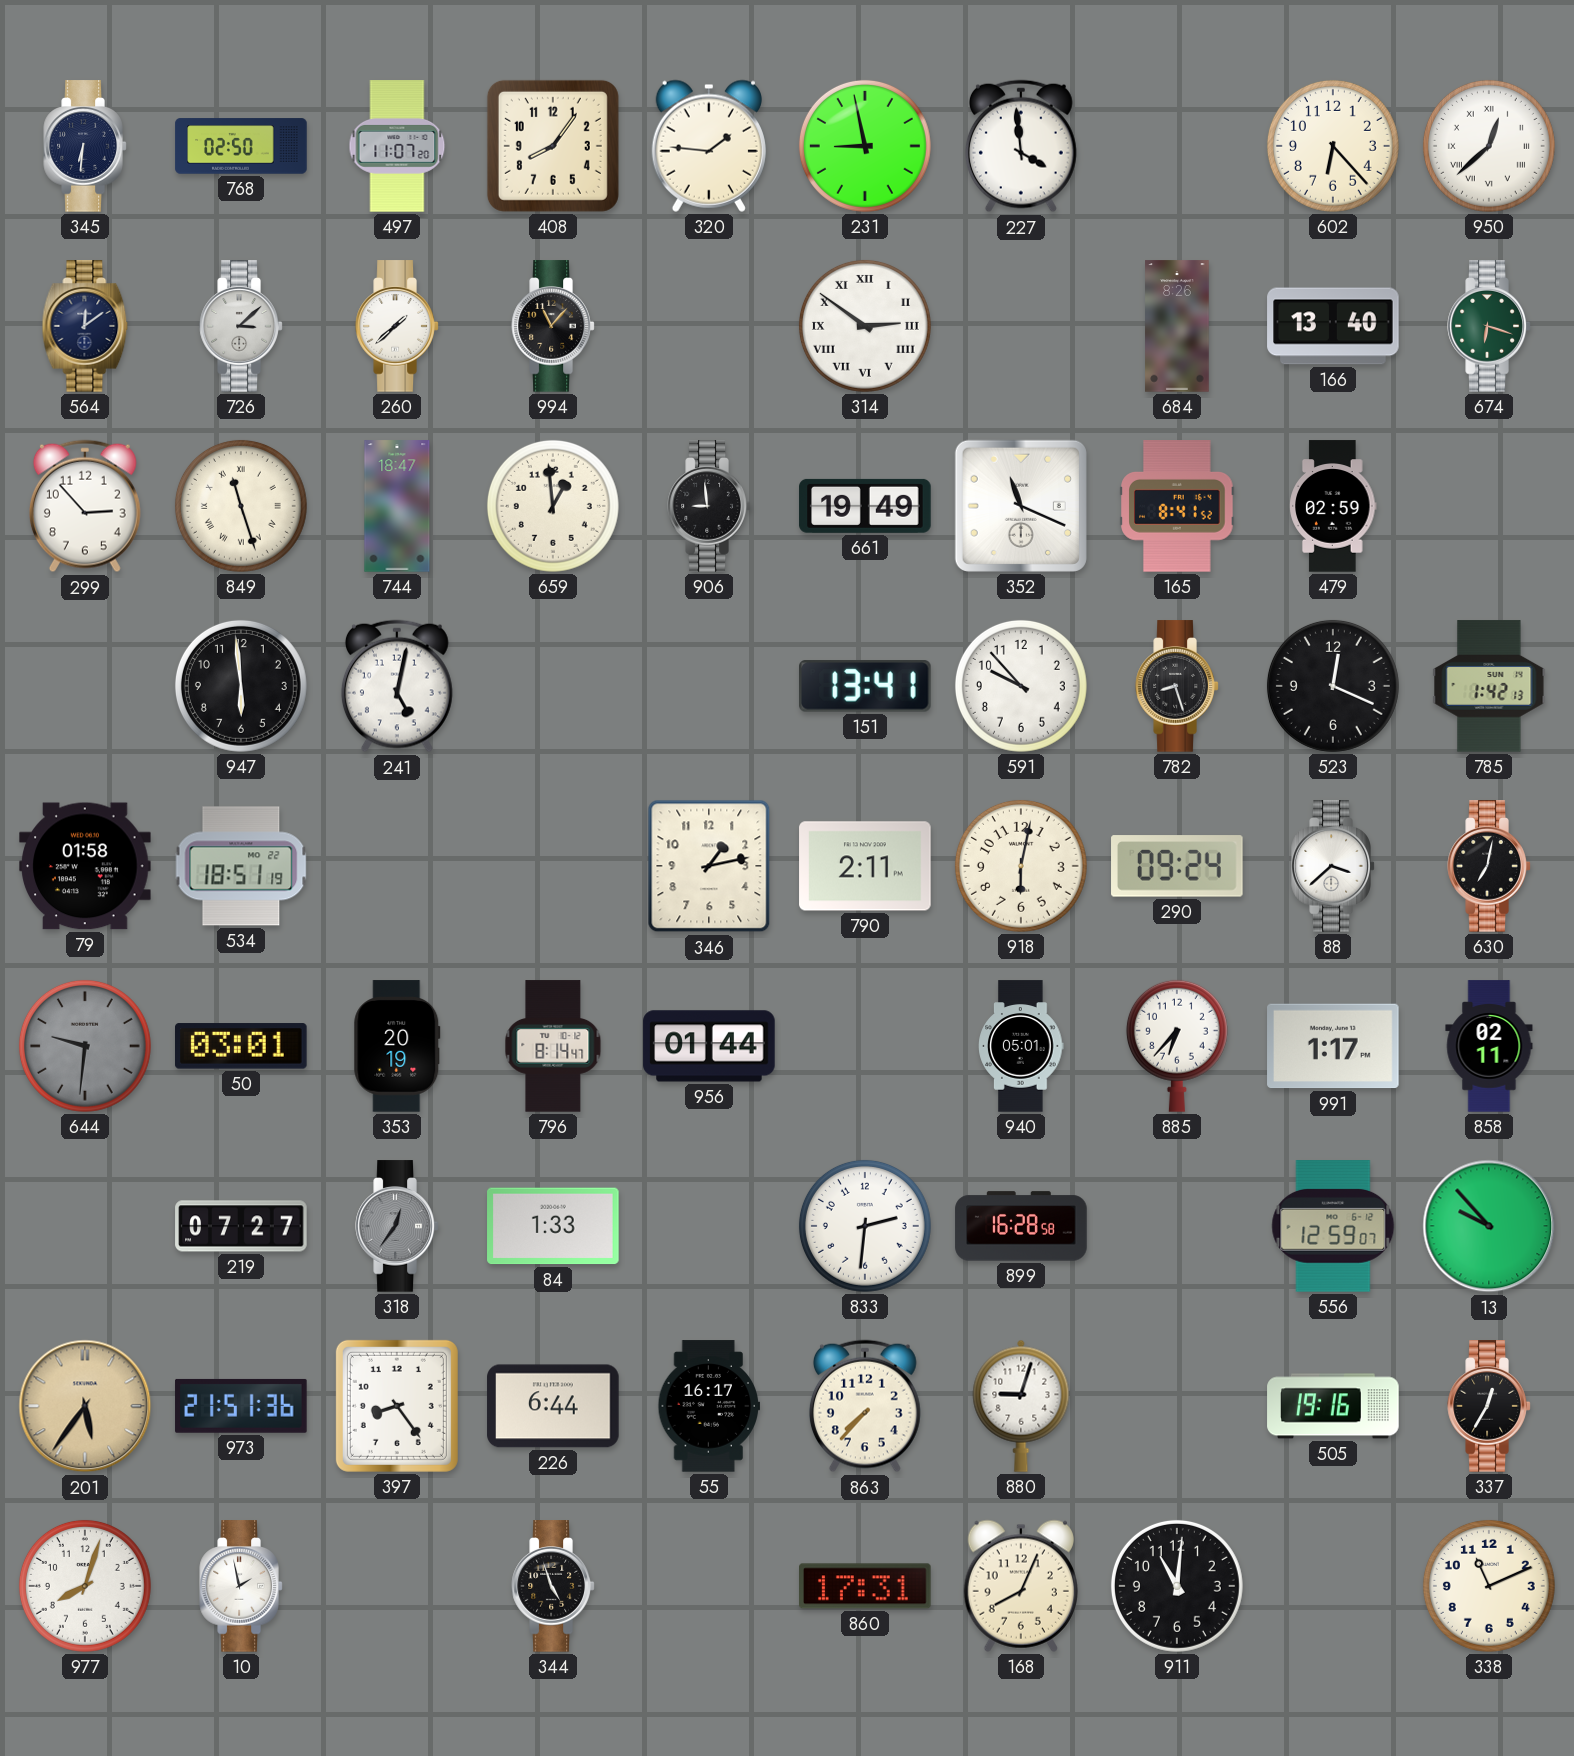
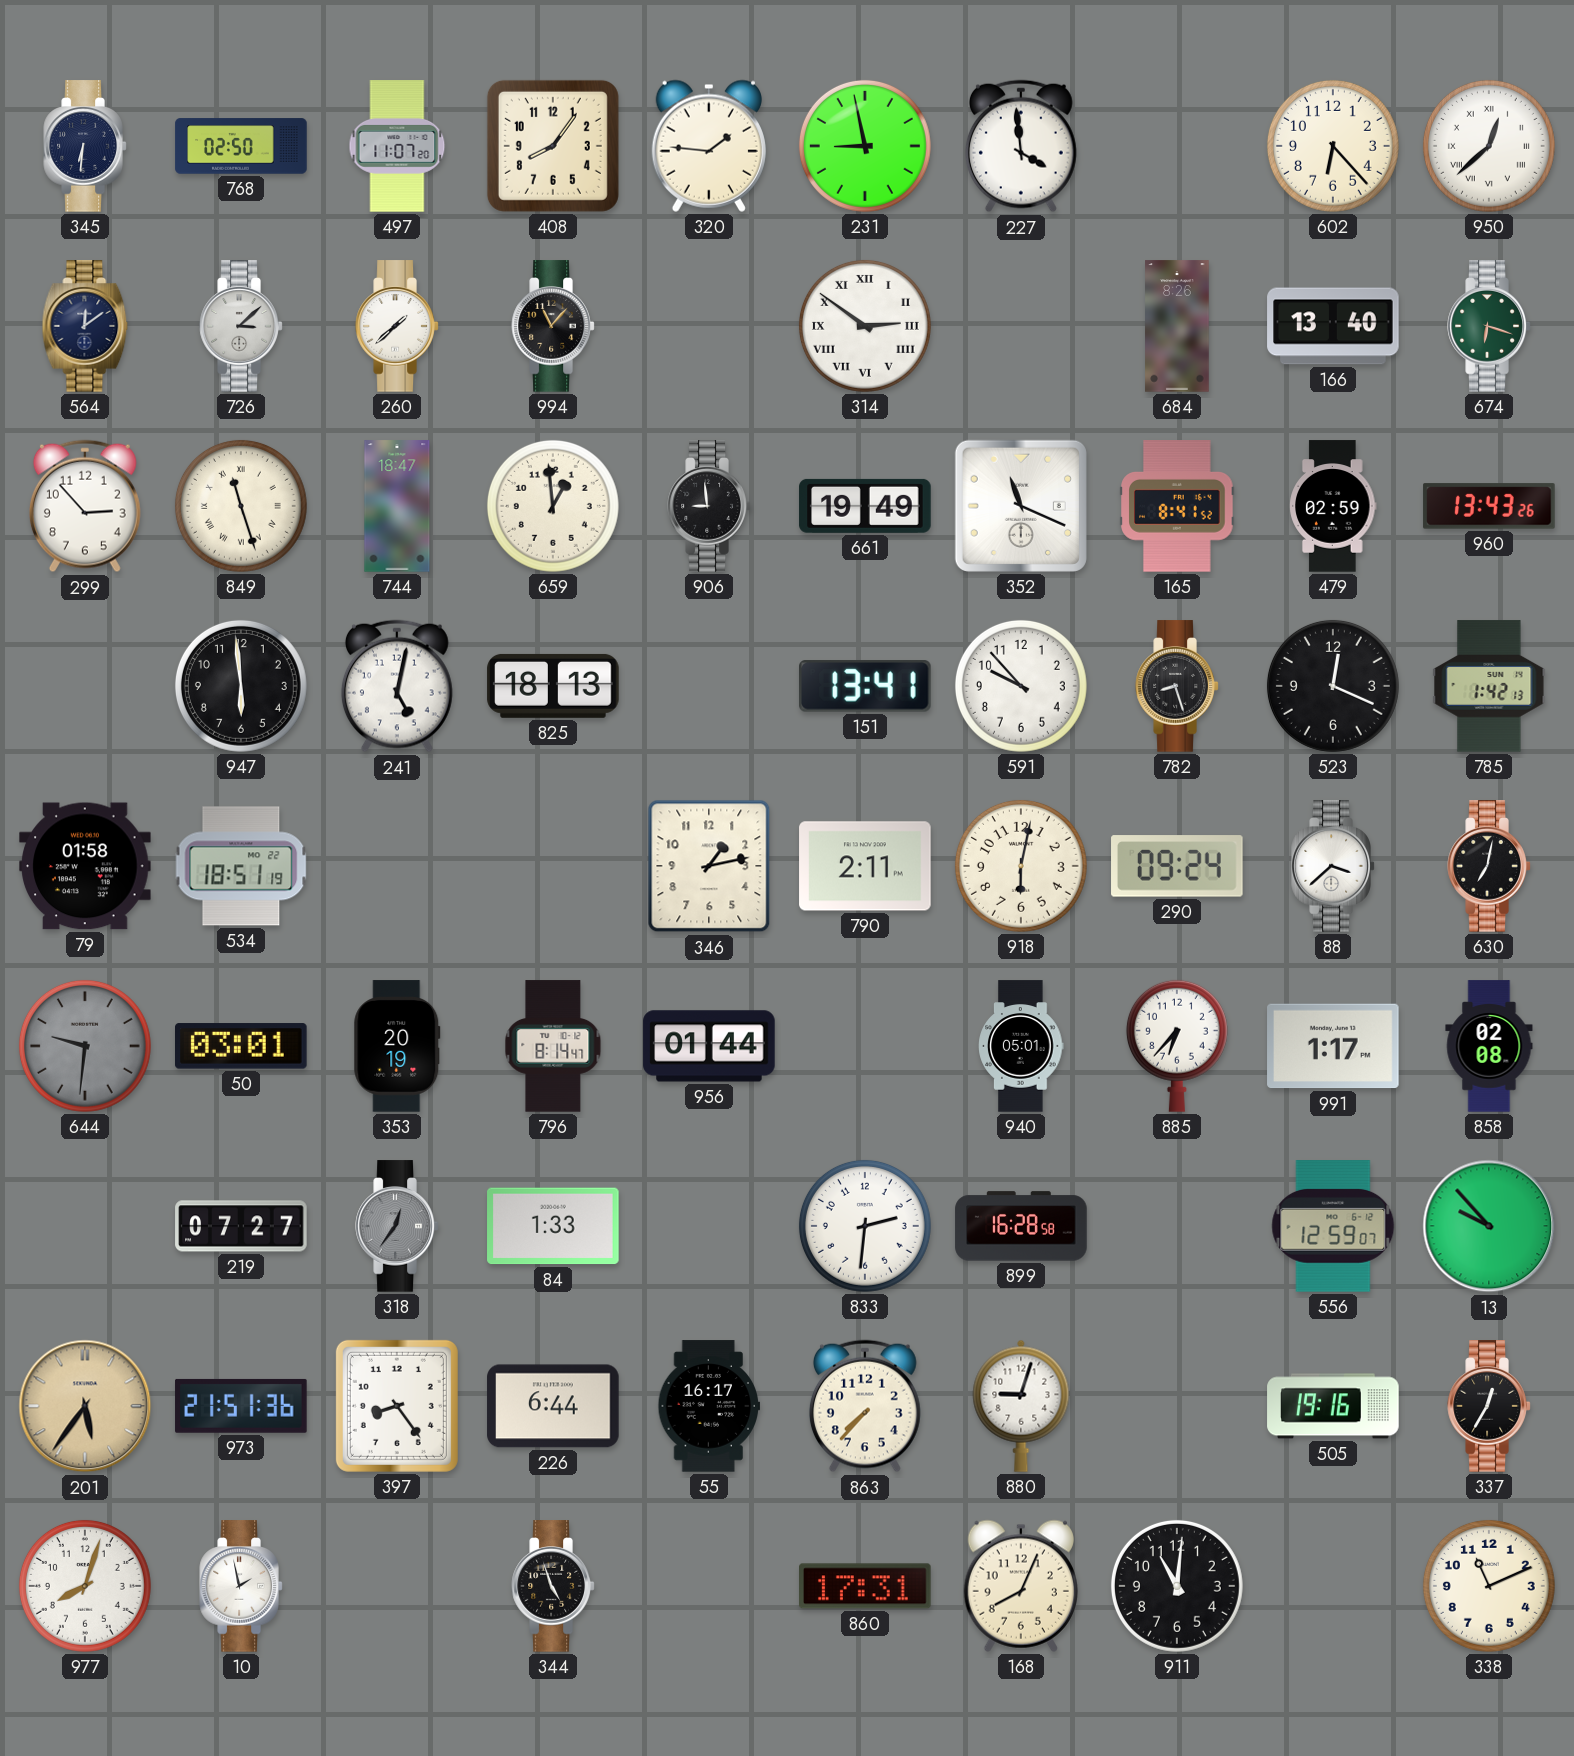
960: none -> 13:43 (1489, 506)
825: none -> 18:13 (553, 686)
858: 02:11 -> 02:08 (1489, 1046)
